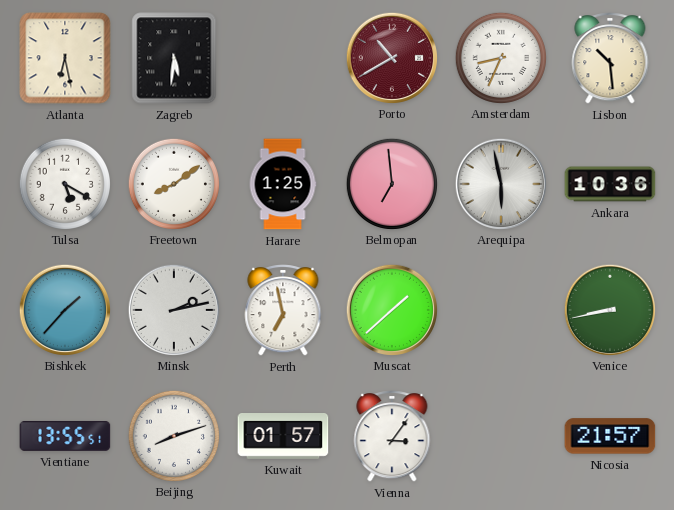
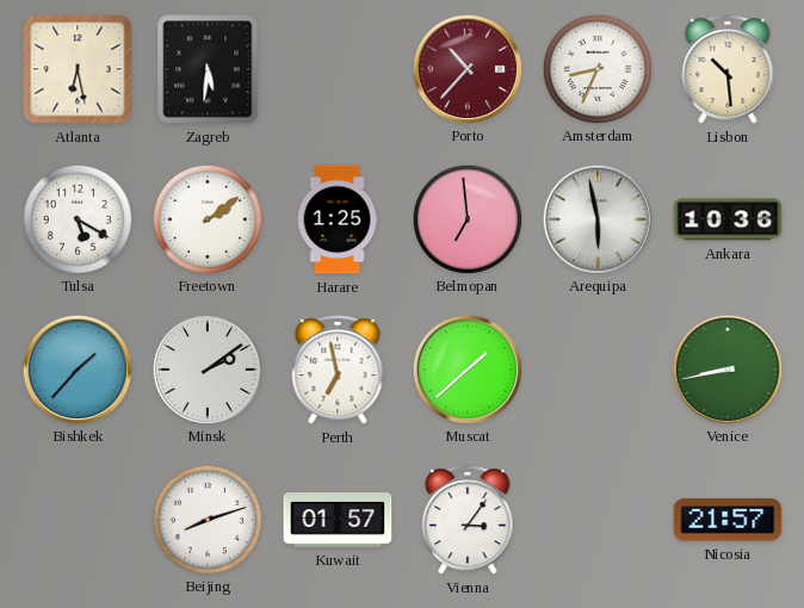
Porto: 10:40 -> 10:37 (466, 68)
Freetown: 8:09 -> 2:09 (206, 218)
Minsk: 2:13 -> 2:09 (206, 368)
Vientiane: 13:55 -> none (65, 436)
